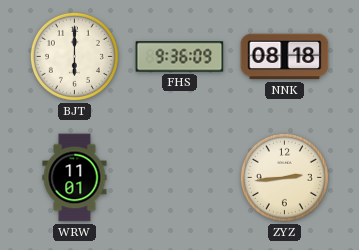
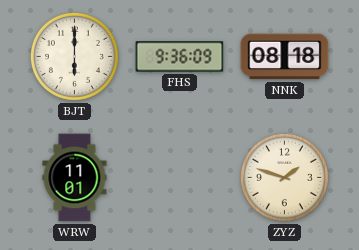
ZYZ: 2:44 -> 1:48 (284, 177)
